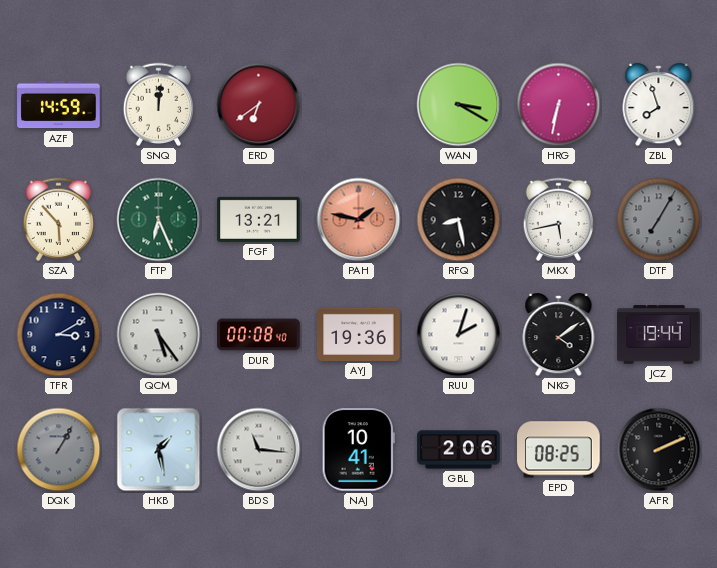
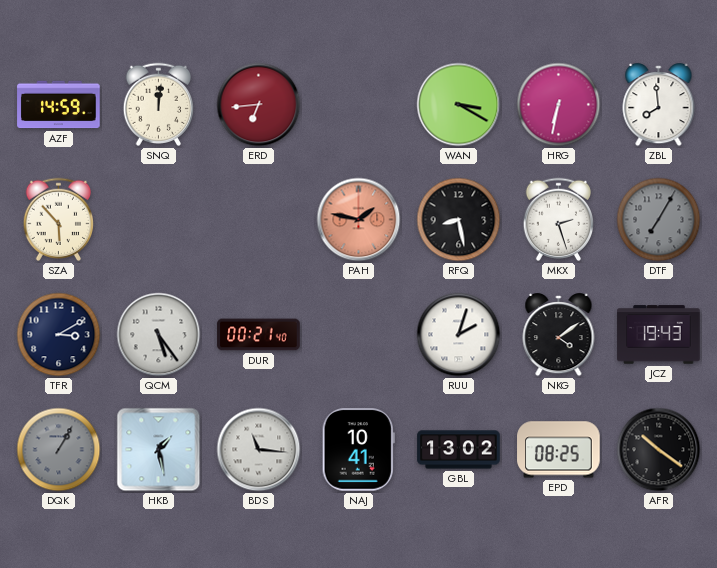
ERD: 6:39 -> 6:44 (259, 105)
ZBL: 7:57 -> 7:59 (659, 106)
FTP: 6:26 -> none (159, 220)
FGF: 13:21 -> none (259, 219)
MKX: 5:43 -> 2:27 (558, 219)
DUR: 00:08 -> 00:21 (259, 335)
AYJ: 19:36 -> none (359, 334)
JCZ: 19:44 -> 19:43 (659, 335)
GBL: 2:06 -> 13:02 (459, 450)
AFR: 2:11 -> 10:21 (659, 450)
